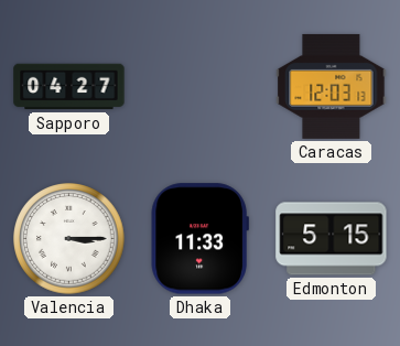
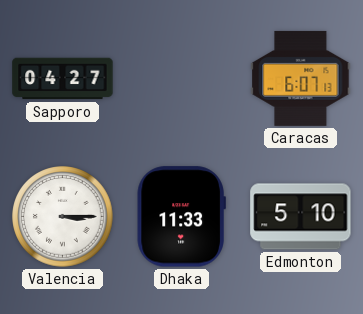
Caracas: 12:03 -> 6:07 (301, 78)
Edmonton: 5:15 -> 5:10 (301, 217)
